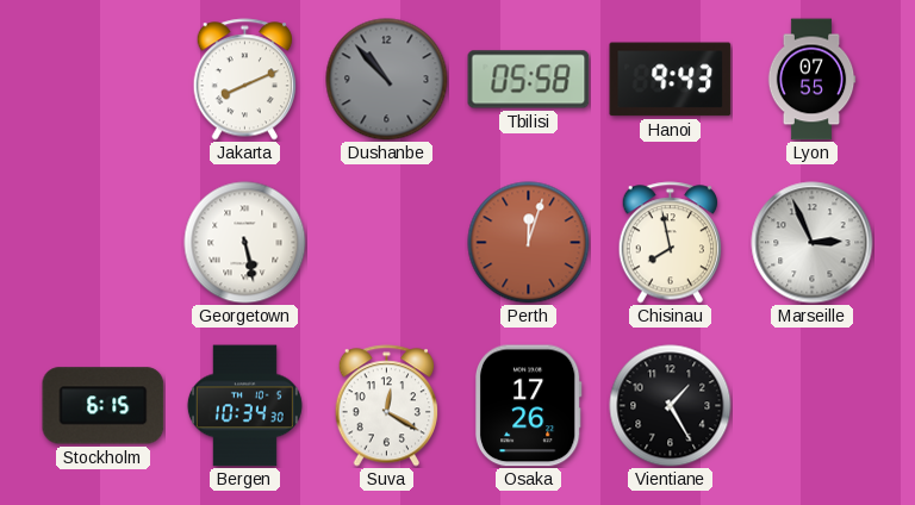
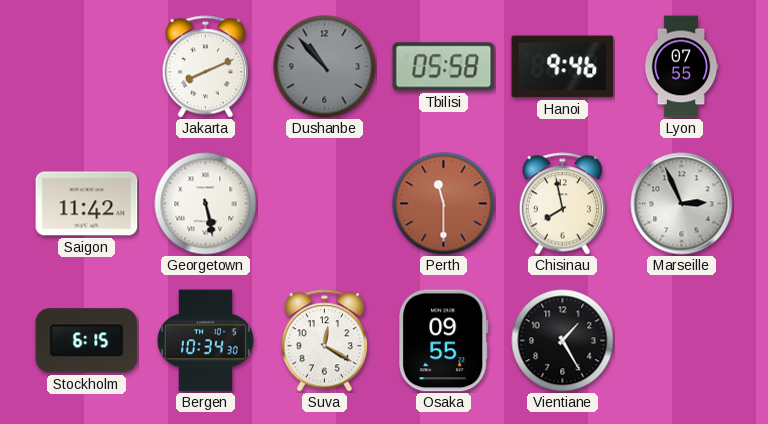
Hanoi: 9:43 -> 9:46 (563, 67)
Saigon: none -> 11:42 (87, 204)
Perth: 12:03 -> 11:30 (444, 204)
Osaka: 17:26 -> 09:55 (443, 341)
